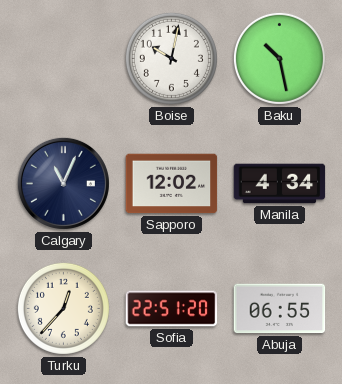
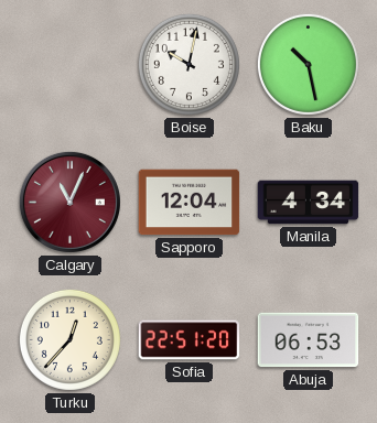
Calgary dial: navy -> burgundy (69, 202)
Sapporo: 12:02 -> 12:04 (190, 203)
Abuja: 06:55 -> 06:53 (309, 340)
